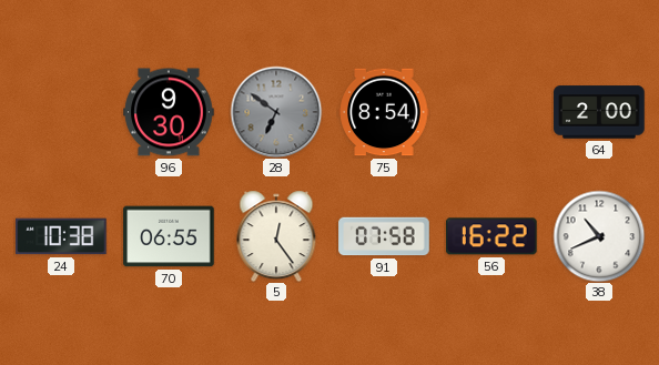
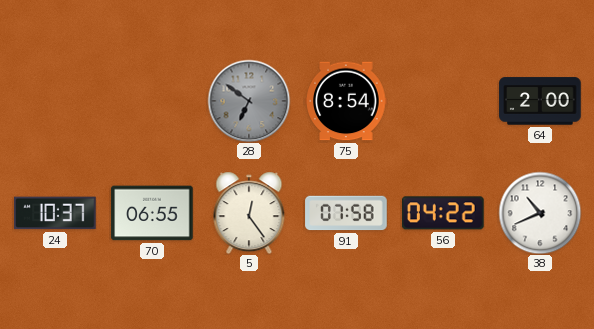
96: 9:30 -> none (169, 112)
24: 10:38 -> 10:37 (56, 213)
56: 16:22 -> 04:22 (444, 213)
